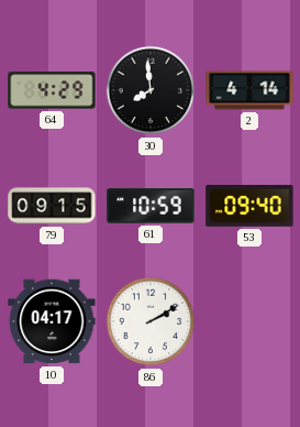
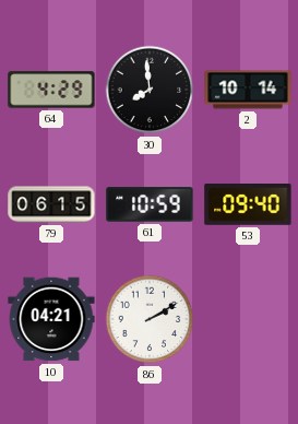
2: 4:14 -> 10:14 (248, 90)
79: 09:15 -> 06:15 (51, 204)
10: 04:17 -> 04:21 (51, 319)
